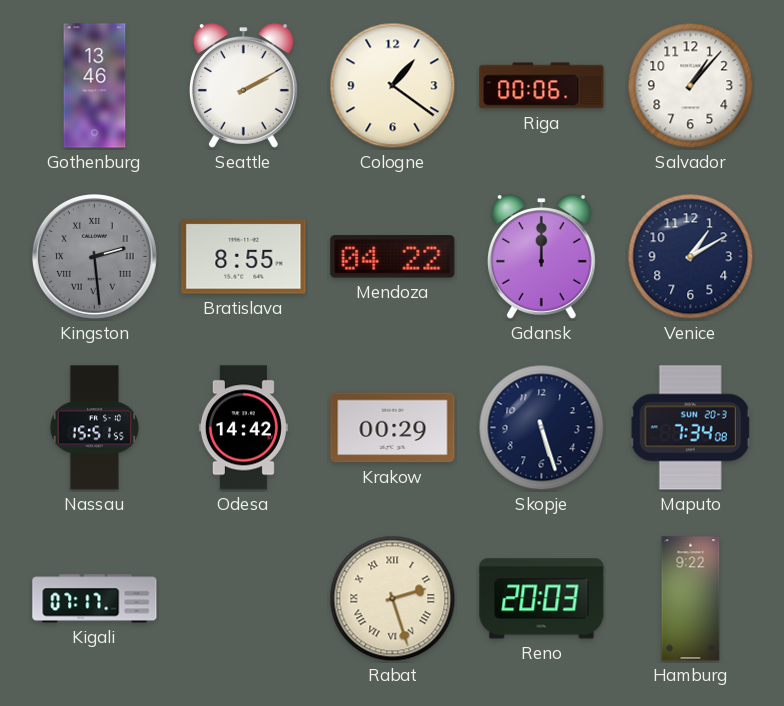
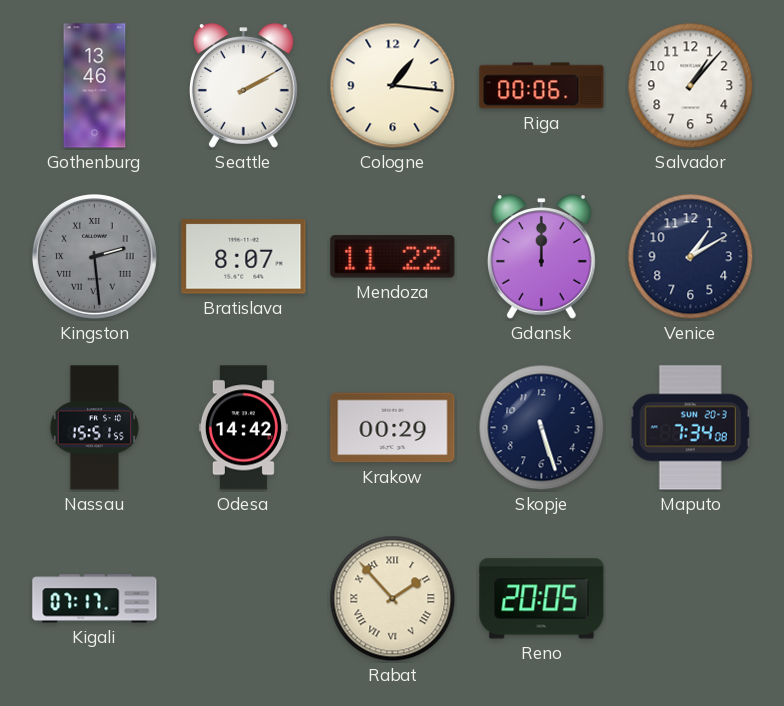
Cologne: 1:21 -> 1:16 (393, 86)
Bratislava: 8:55 -> 8:07 (244, 257)
Mendoza: 04:22 -> 11:22 (393, 257)
Rabat: 2:27 -> 1:53 (393, 599)
Reno: 20:03 -> 20:05 (542, 599)
Hamburg: 9:22 -> none (691, 599)
